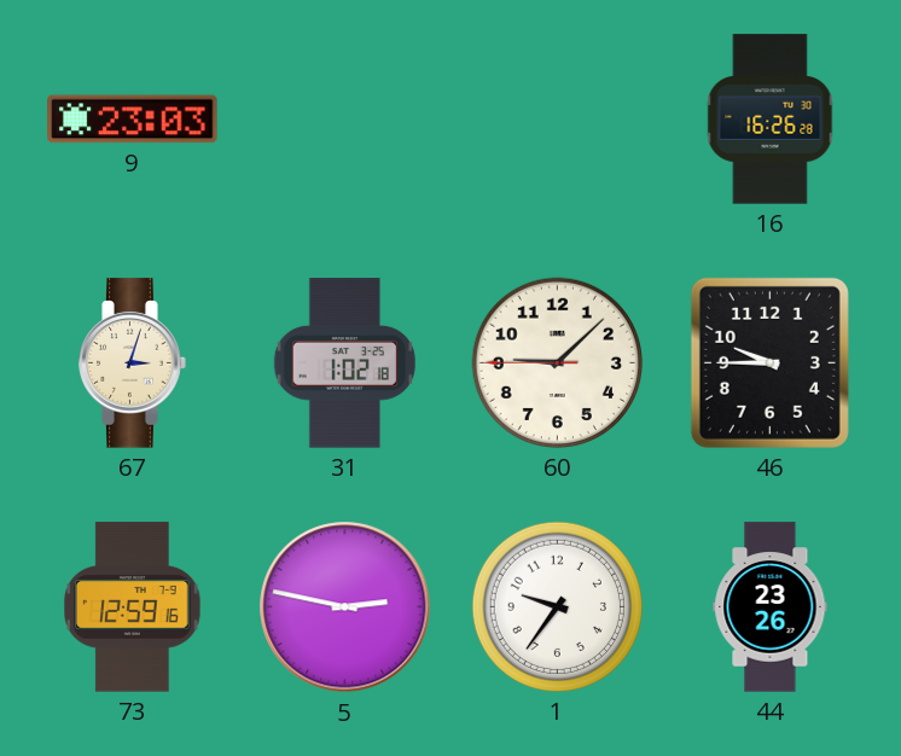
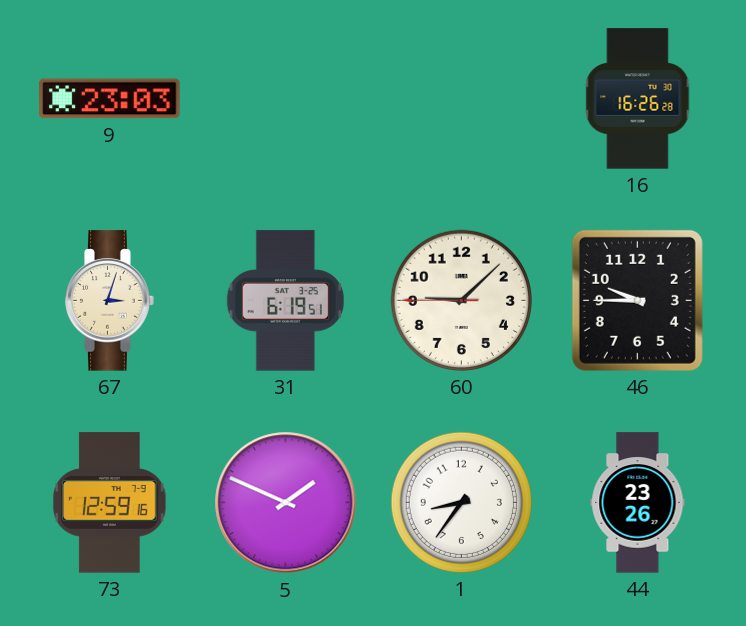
31: 1:02 -> 6:19 (285, 301)
5: 2:47 -> 1:49 (286, 503)
1: 9:36 -> 8:36 (461, 502)
